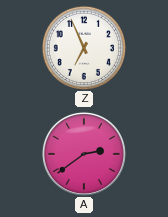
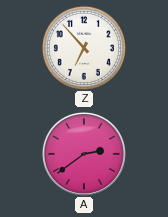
Z: 6:56 -> 6:53 (84, 48)
